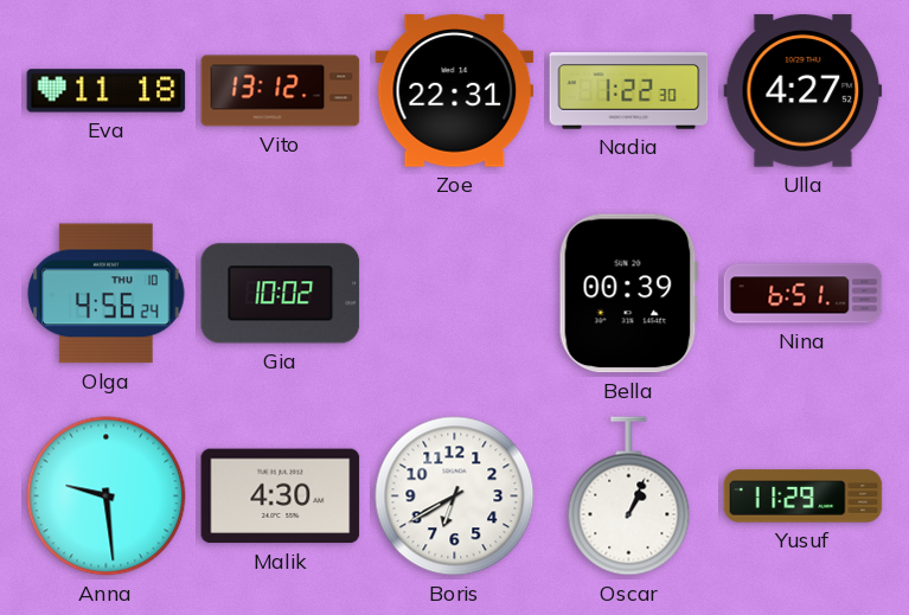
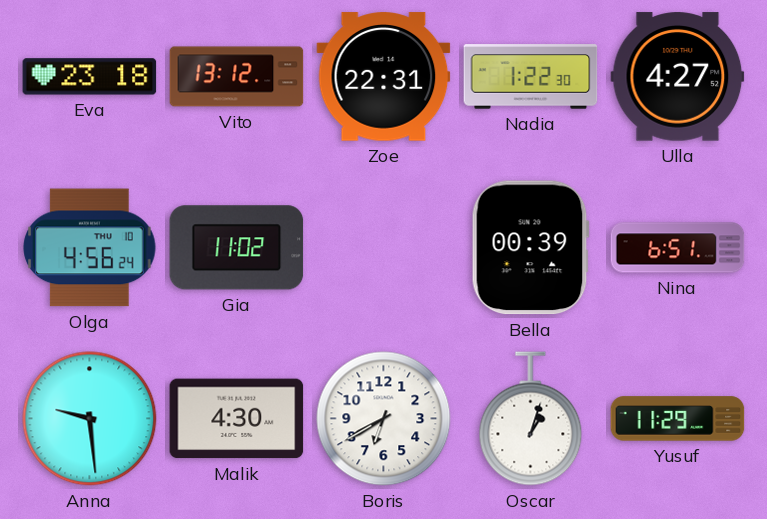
Eva: 11:18 -> 23:18 (90, 77)
Gia: 10:02 -> 11:02 (237, 248)
Oscar: 1:04 -> 1:03 (531, 419)
